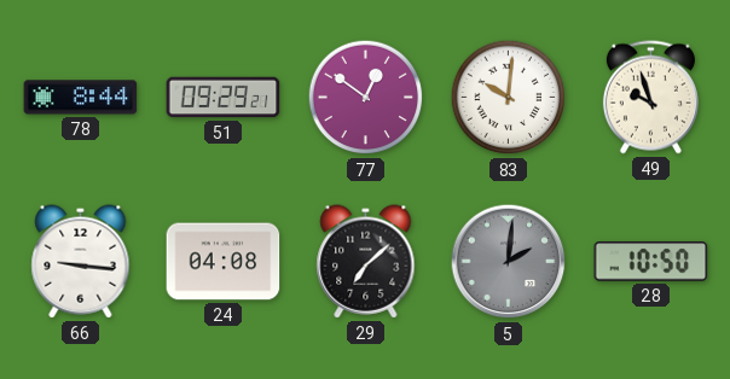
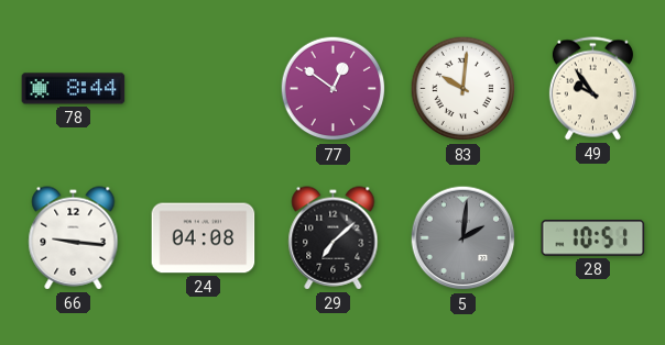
51: 09:29 -> none (224, 98)
49: 9:57 -> 9:54 (592, 89)
28: 10:50 -> 10:51 (593, 238)
